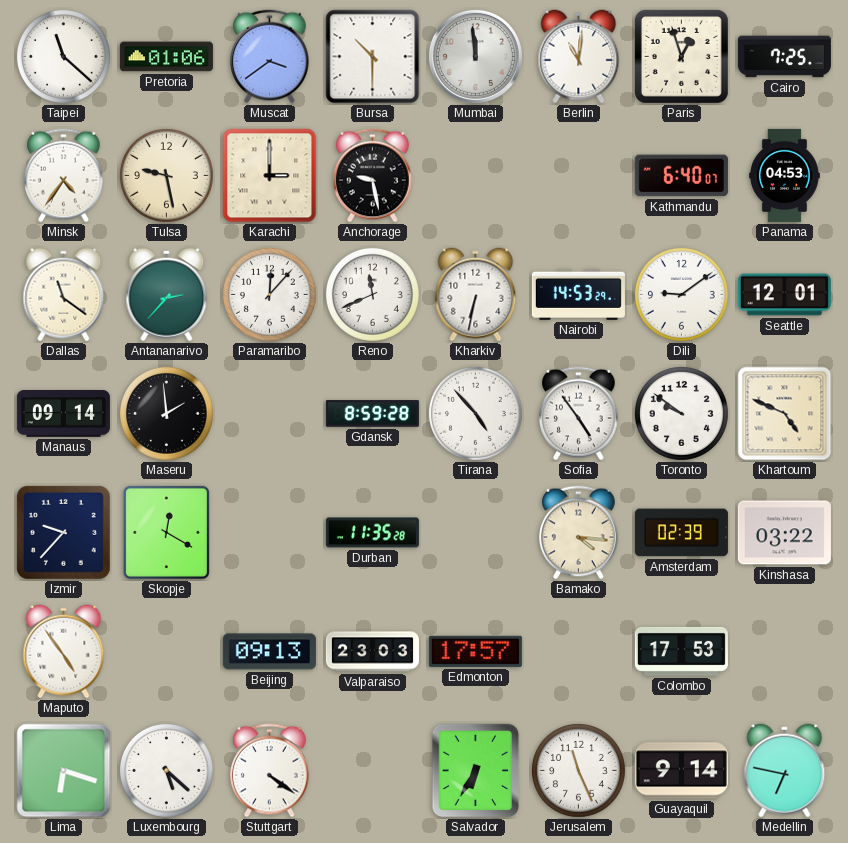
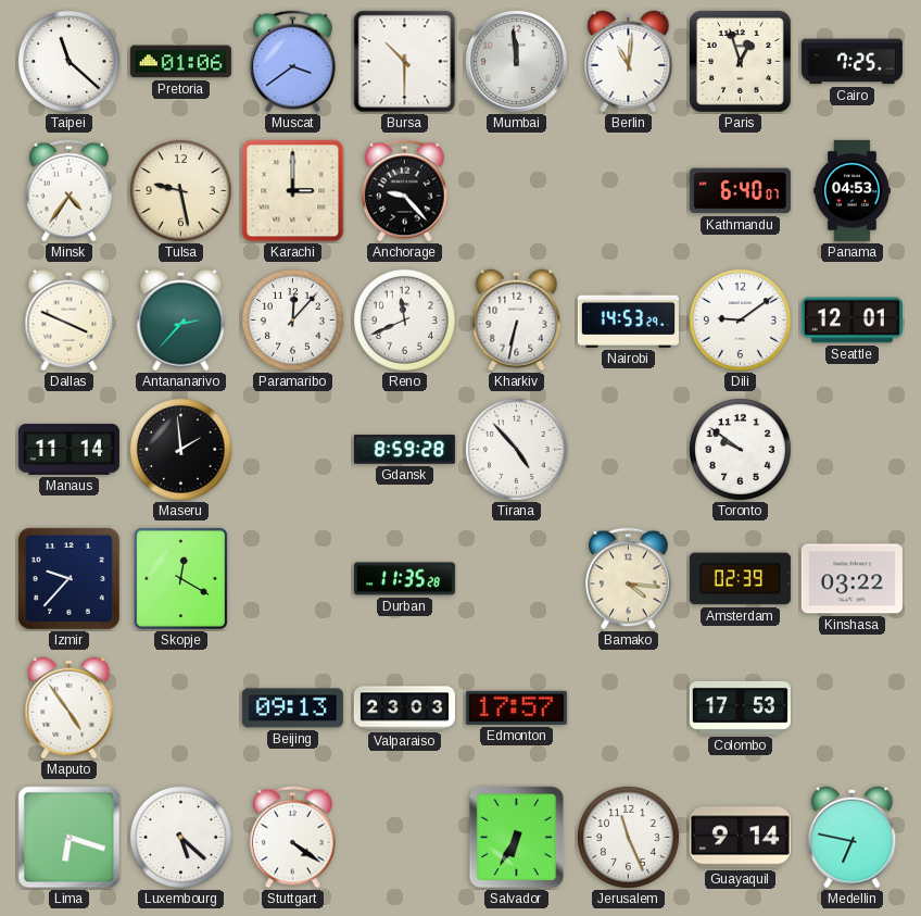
Anchorage: 9:28 -> 9:23 (405, 191)
Dallas: 11:21 -> 3:49 (70, 321)
Manaus: 09:14 -> 11:14 (68, 450)
Sofia: 4:54 -> none (579, 414)
Khartoum: 4:49 -> none (785, 414)
